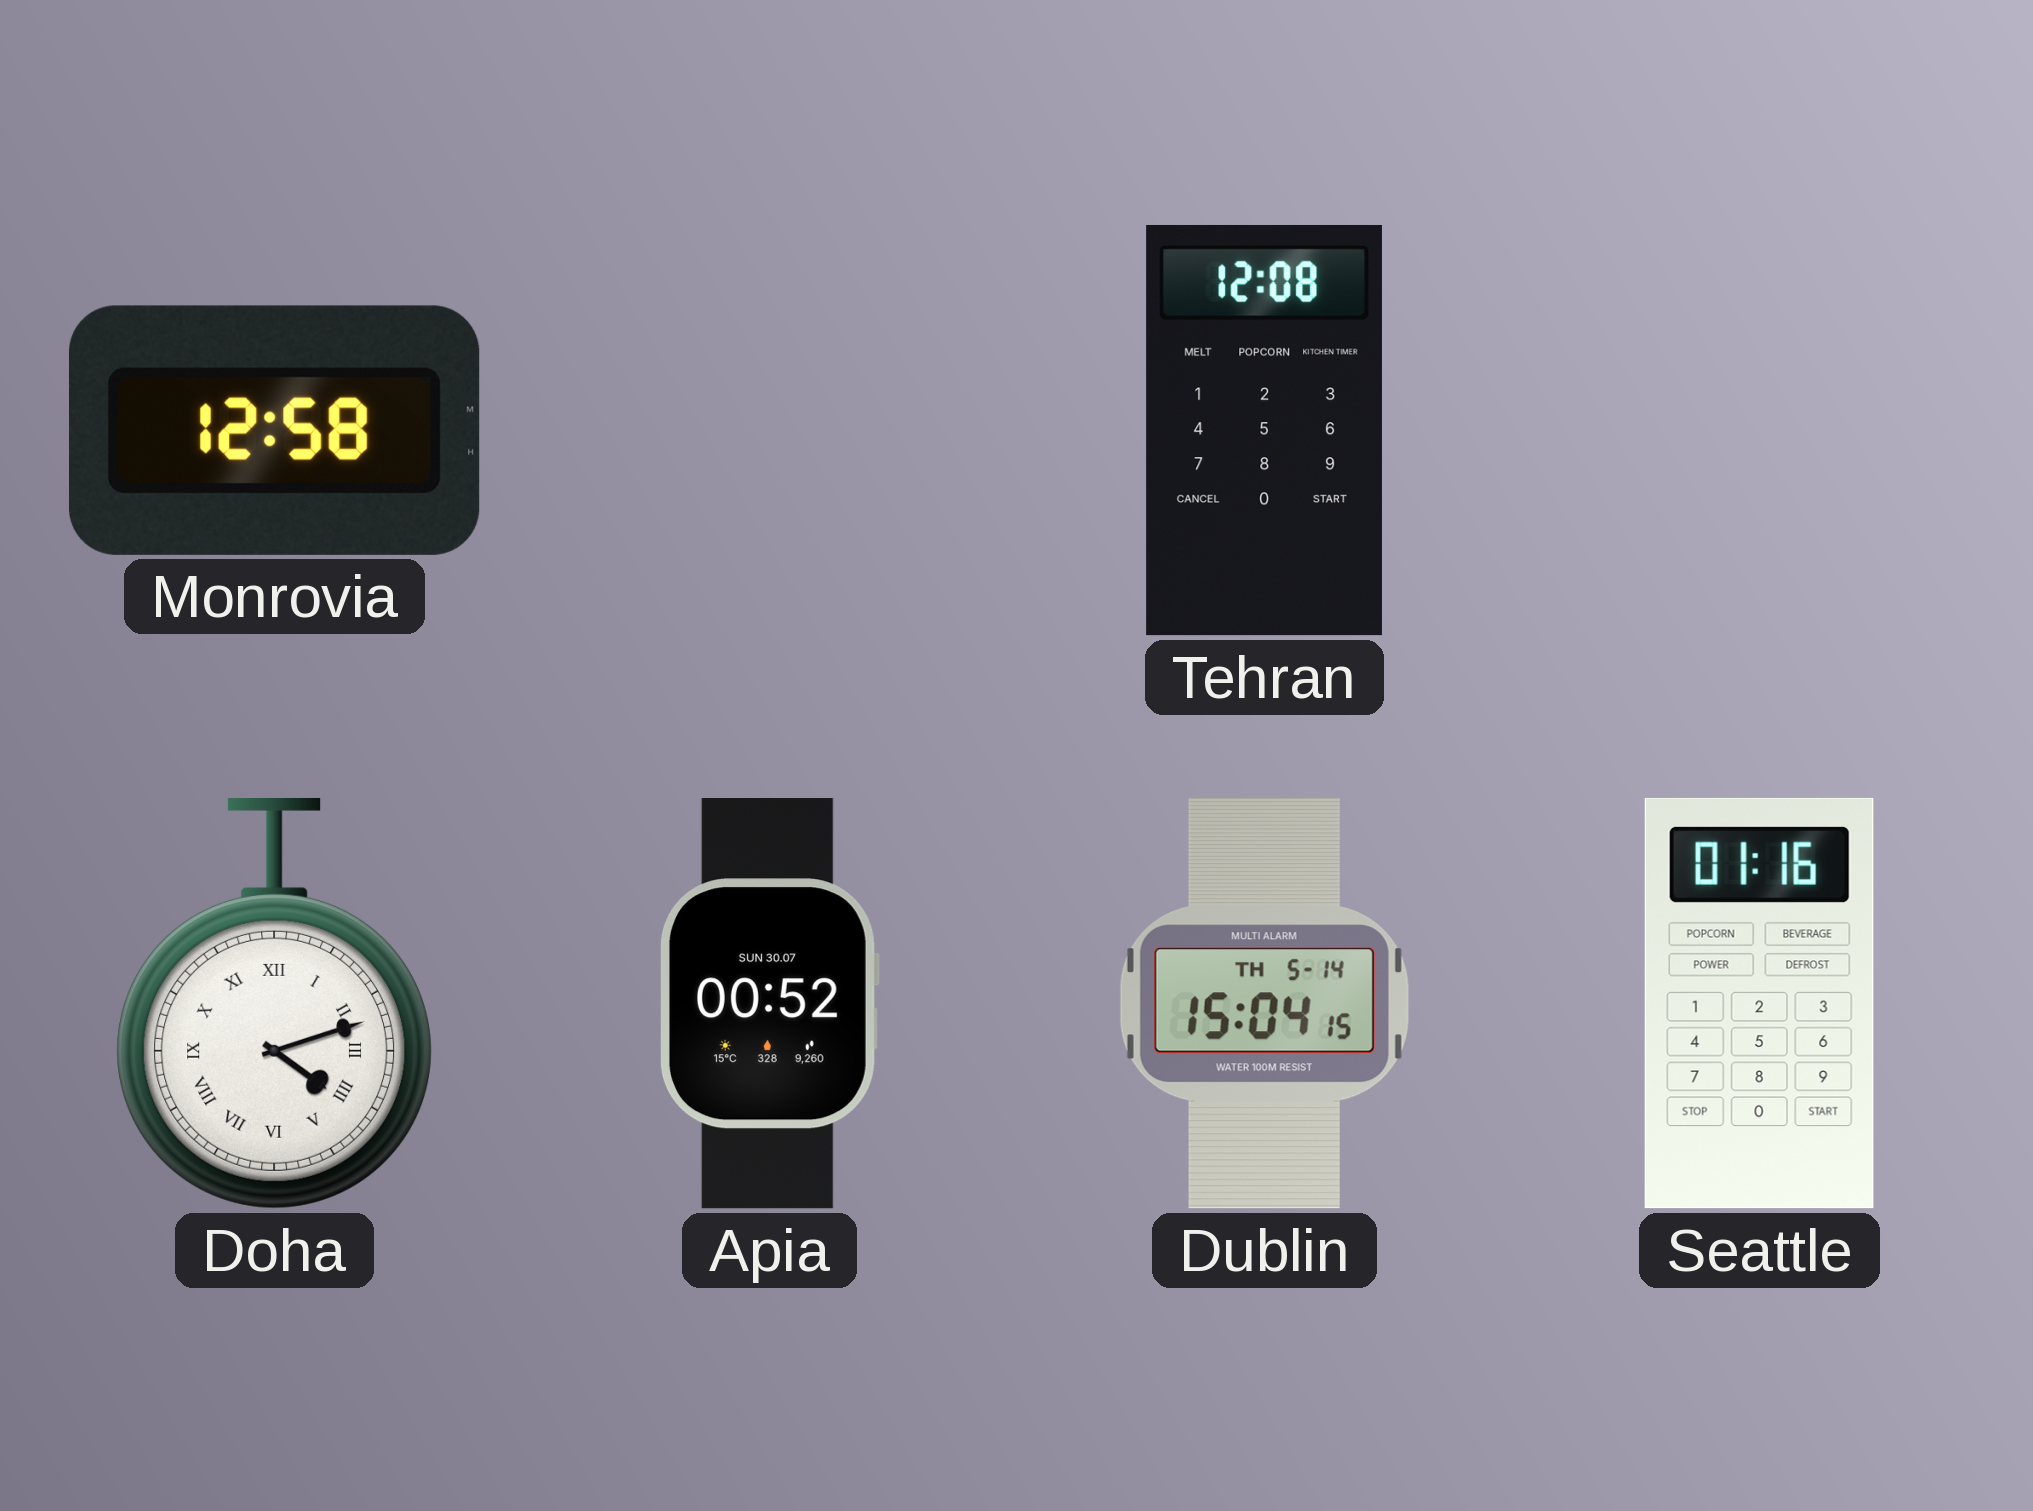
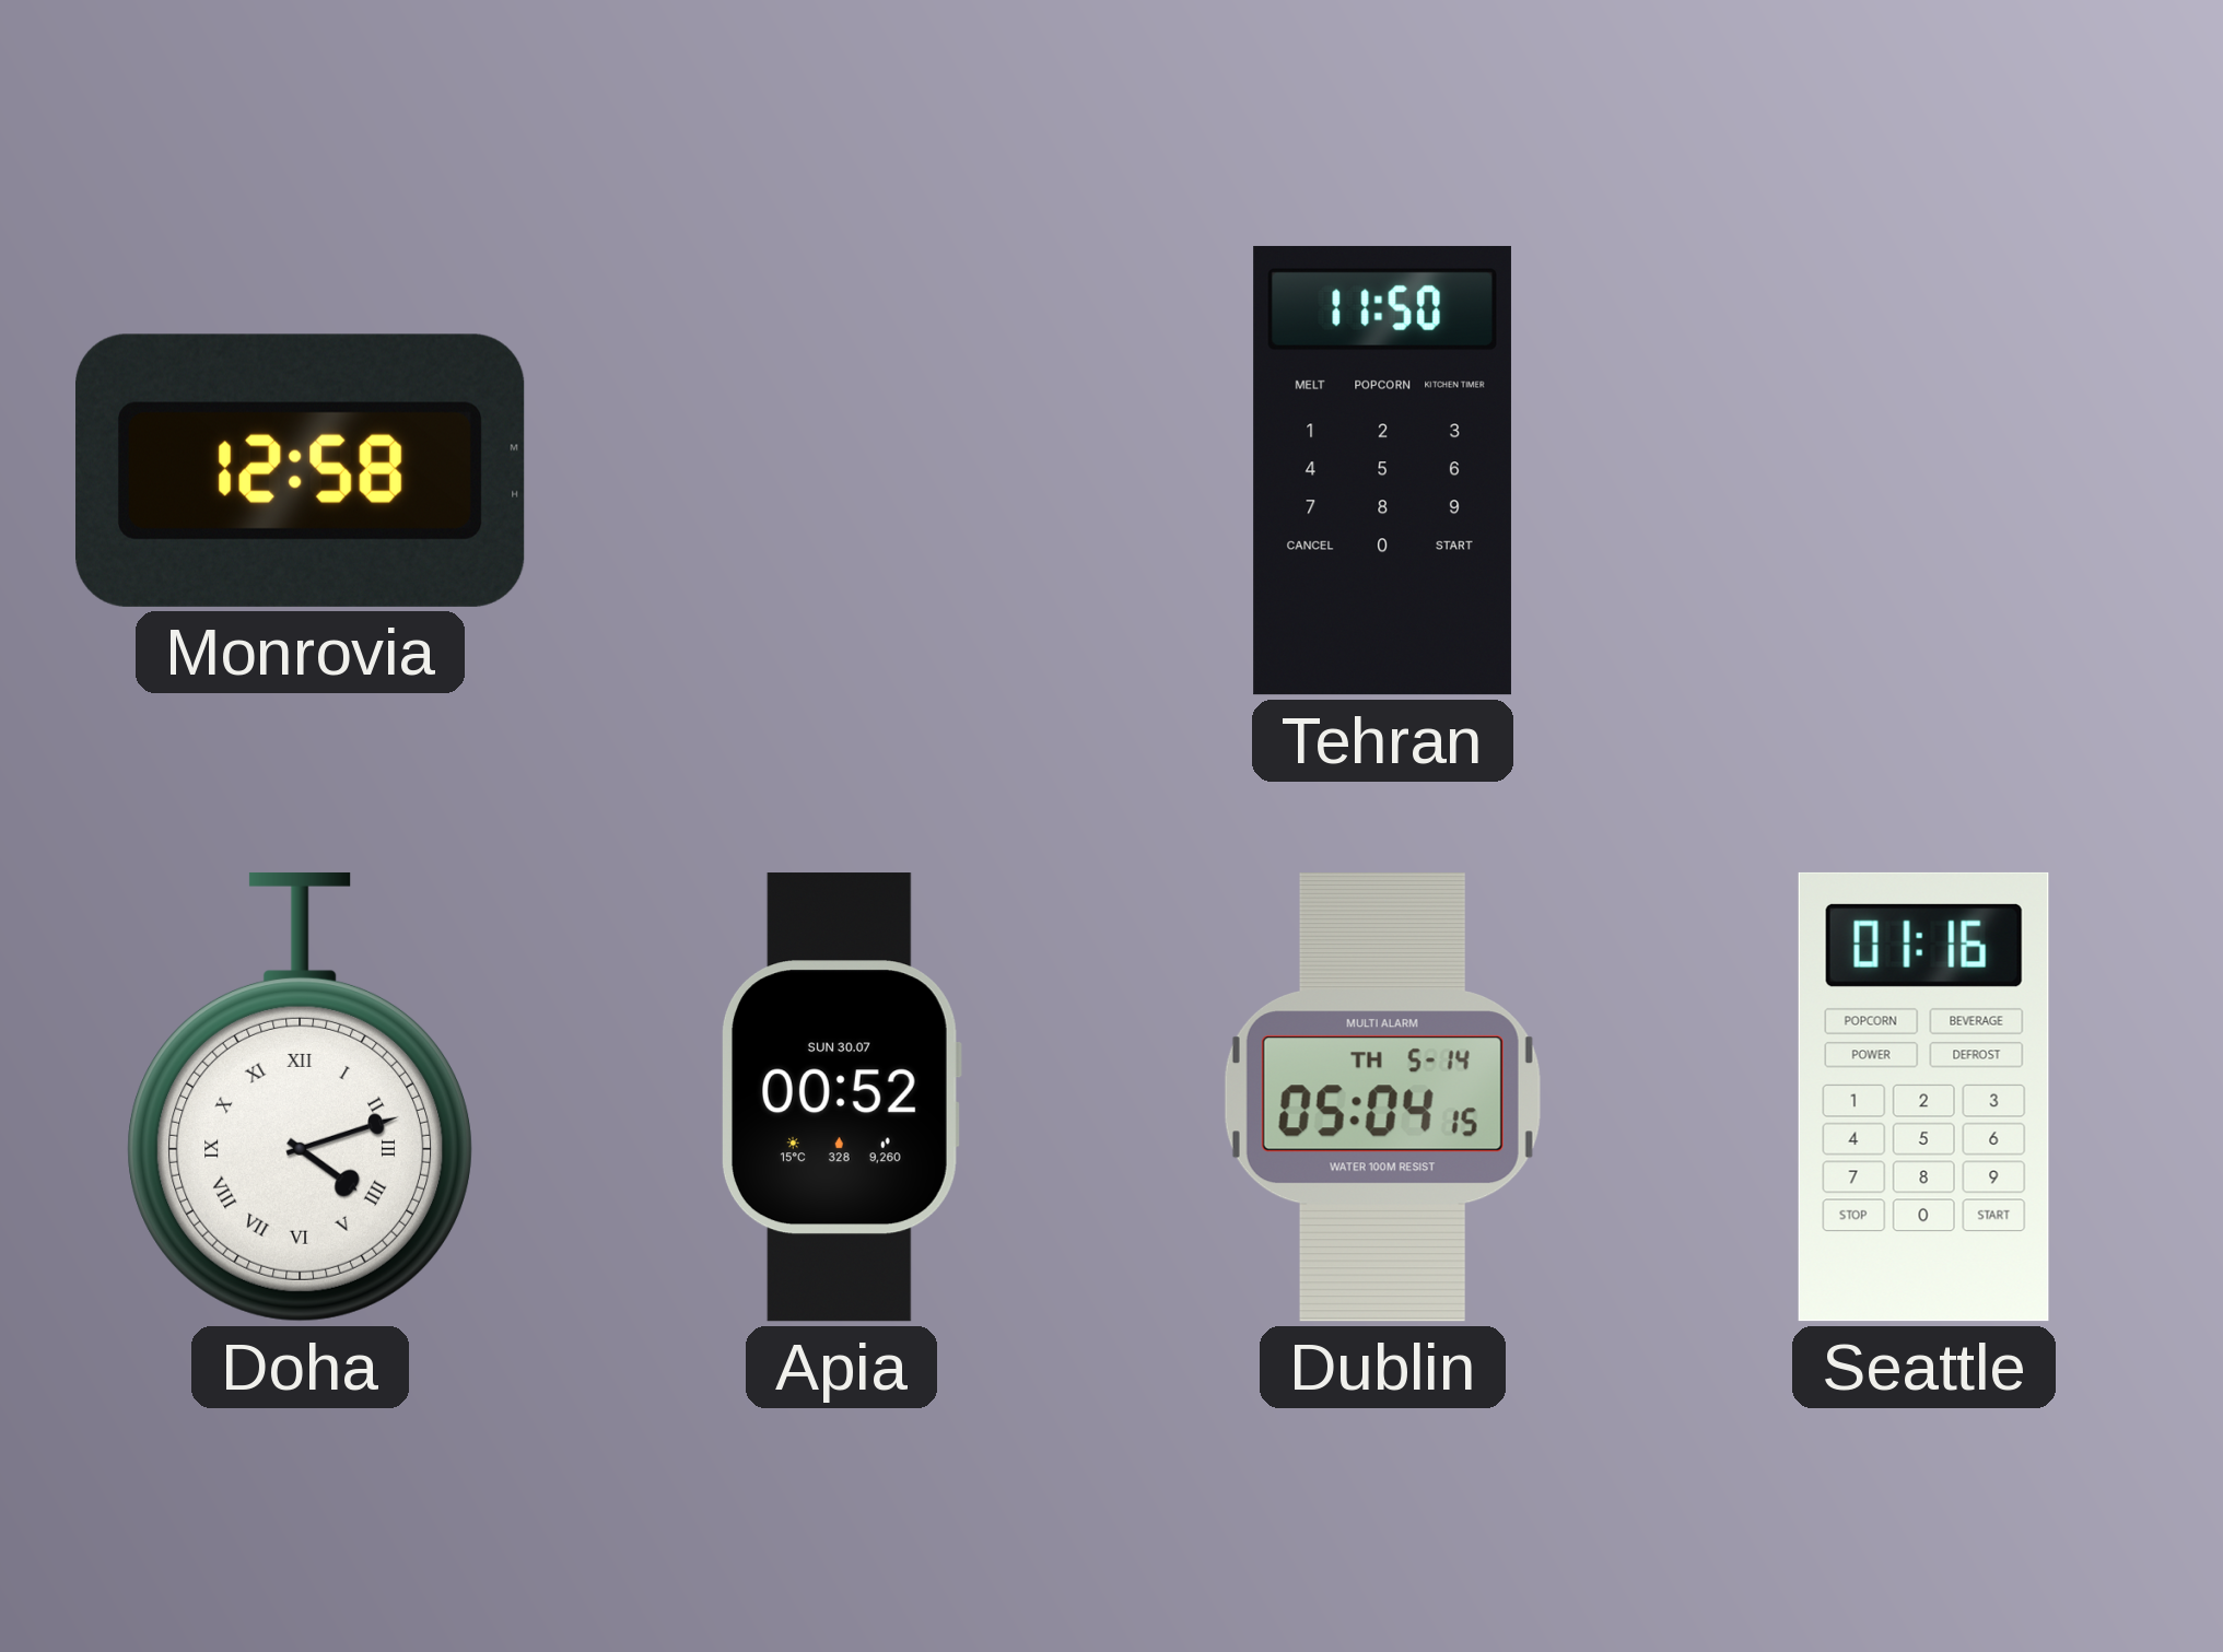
Tehran: 12:08 -> 11:50 (1382, 470)
Dublin: 15:04 -> 05:04 (1382, 1098)
